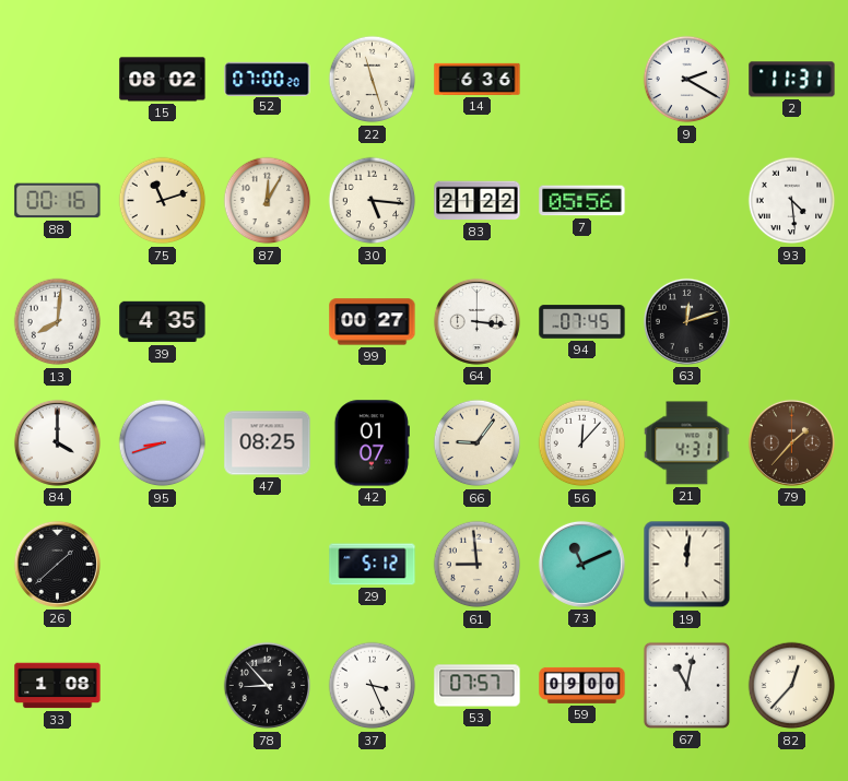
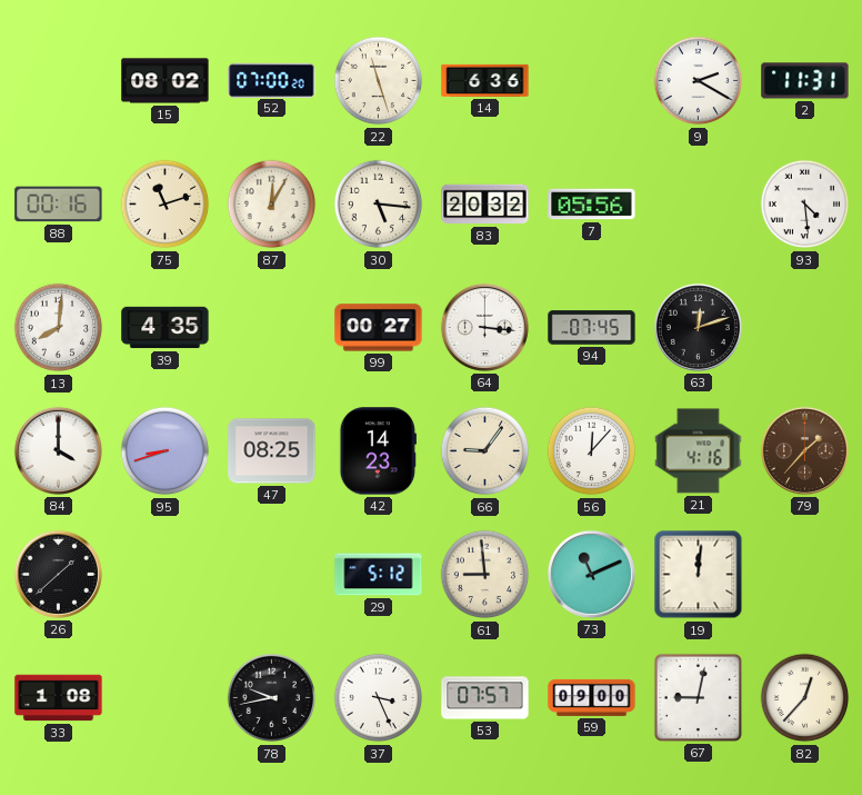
83: 21:22 -> 20:32 (485, 205)
42: 01:07 -> 14:23 (378, 451)
21: 4:31 -> 4:16 (699, 451)
78: 8:53 -> 9:43 (272, 698)
67: 11:02 -> 9:02 (698, 697)
